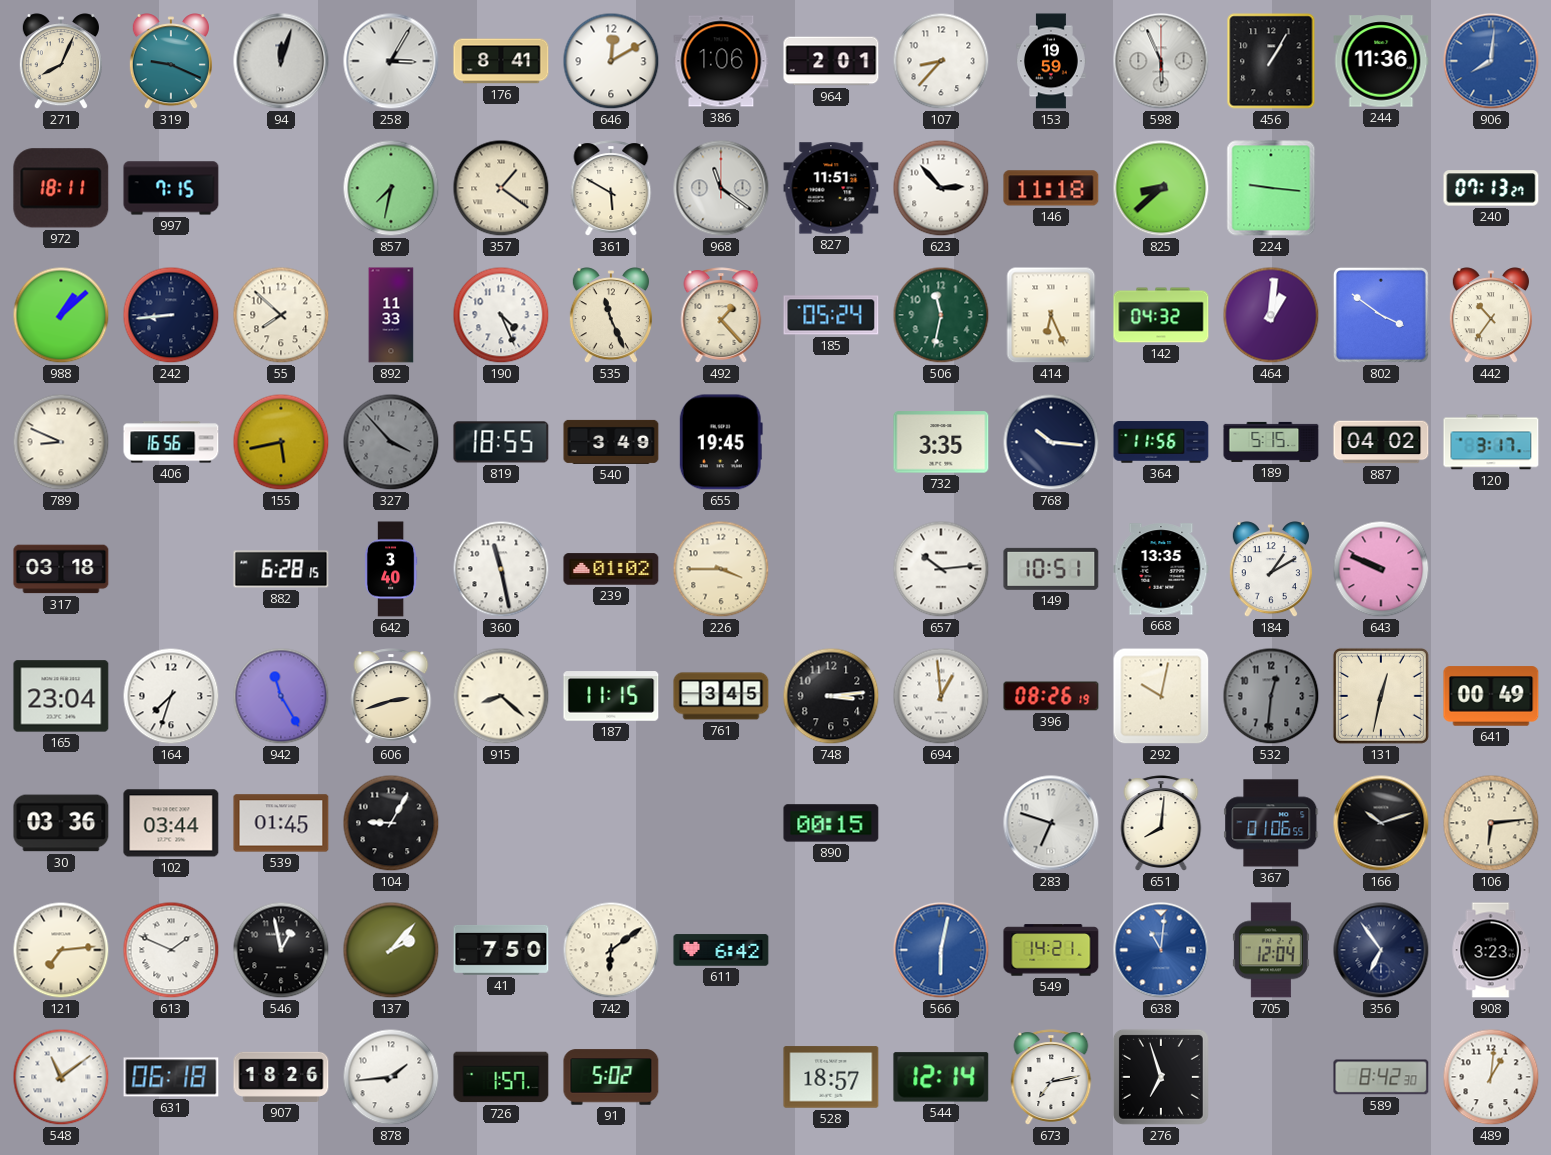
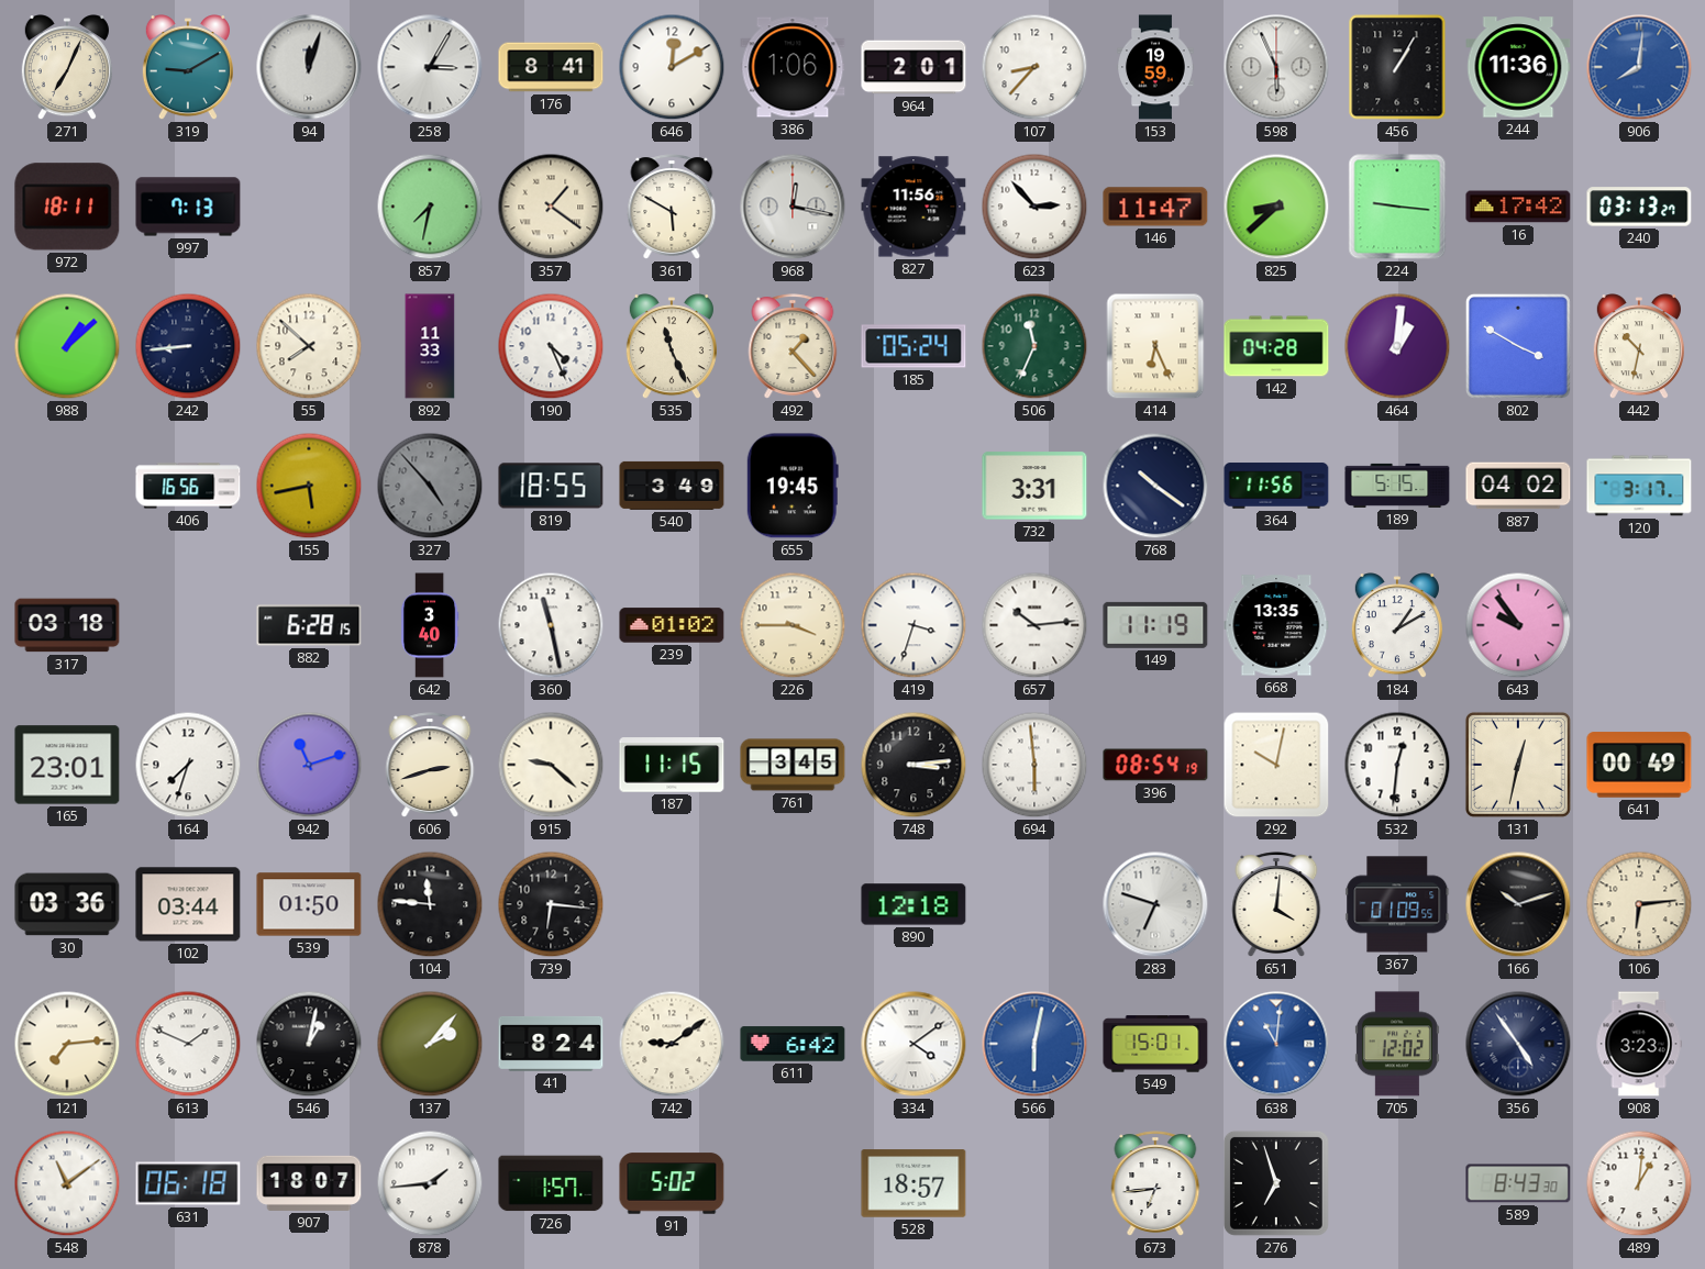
271: 8:04 -> 7:04 (67, 68)
319: 9:19 -> 9:10 (188, 68)
997: 7:15 -> 7:13 (188, 207)
968: 11:21 -> 12:17 (793, 207)
827: 11:51 -> 11:56 (914, 207)
146: 11:18 -> 11:47 (1155, 207)
16: none -> 17:42 (1518, 207)
240: 07:13 -> 03:13 (1639, 207)
506: 11:32 -> 11:34 (1034, 346)
142: 04:32 -> 04:28 (1276, 346)
802: 3:51 -> 3:50 (1518, 346)
442: 10:36 -> 10:32 (1639, 347)
789: 8:49 -> none (61, 442)
327: 3:53 -> 4:53 (430, 486)
732: 3:35 -> 3:31 (1034, 486)
768: 10:16 -> 10:21 (1155, 486)
419: none -> 3:33 (914, 625)
149: 10:51 -> 11:19 (1155, 625)
643: 9:49 -> 9:54 (1518, 625)
165: 23:04 -> 23:01 (67, 765)
942: 11:25 -> 11:12 (309, 765)
915: 8:22 -> 9:22 (551, 765)
694: 12:59 -> 5:59 (1034, 765)
396: 08:26 -> 08:54 (1155, 765)
532 dial: grey -> white (1397, 765)
539: 01:45 -> 01:50 (309, 904)
104: 9:05 -> 11:46 (430, 904)
739: none -> 6:16 (551, 904)
890: 00:15 -> 12:18 (914, 904)
651: 8:01 -> 4:01 (1276, 904)
367: 01:06 -> 01:09 (1397, 904)
546: 12:58 -> 1:02 (309, 1044)
41: 7:50 -> 8:24 (551, 1044)
742: 6:09 -> 9:09 (672, 1044)
334: none -> 4:09 (914, 1044)
549: 14:21 -> 15:01 (1155, 1044)
705: 12:04 -> 12:02 (1397, 1044)
356: 6:54 -> 4:54 (1518, 1044)
907: 18:26 -> 18:07 (309, 1183)
544: 12:14 -> none (941, 1077)
673: 7:13 -> 6:44 (1155, 1183)
589: 8:42 -> 8:43 (1518, 1183)
